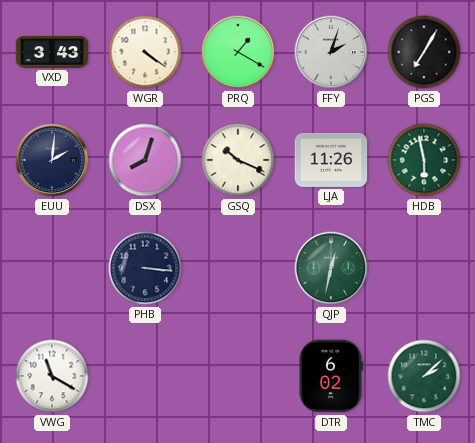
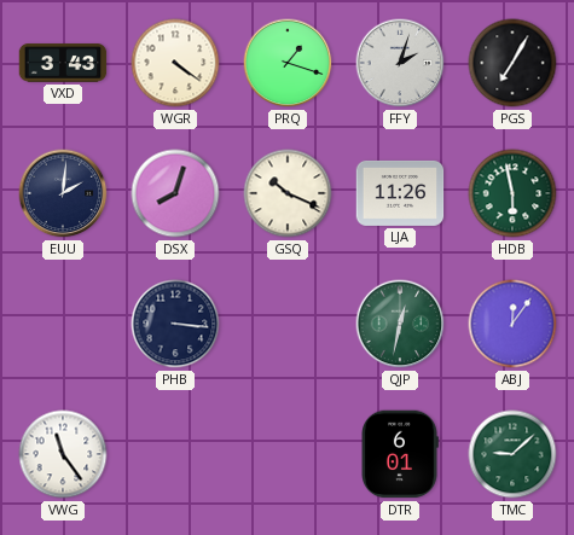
PRQ: 1:20 -> 1:18 (288, 63)
ABJ: none -> 12:06 (512, 324)
VWG: 11:20 -> 11:24 (63, 454)
DTR: 6:02 -> 6:01 (400, 454)
TMC: 2:08 -> 9:08 (512, 454)
